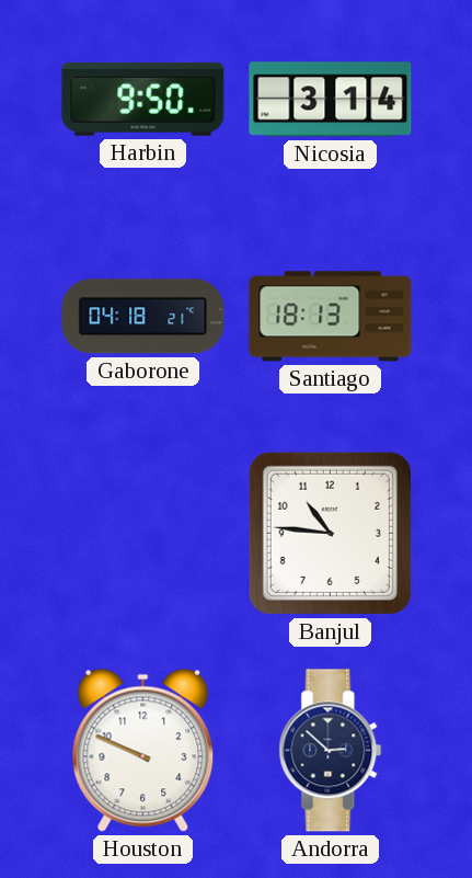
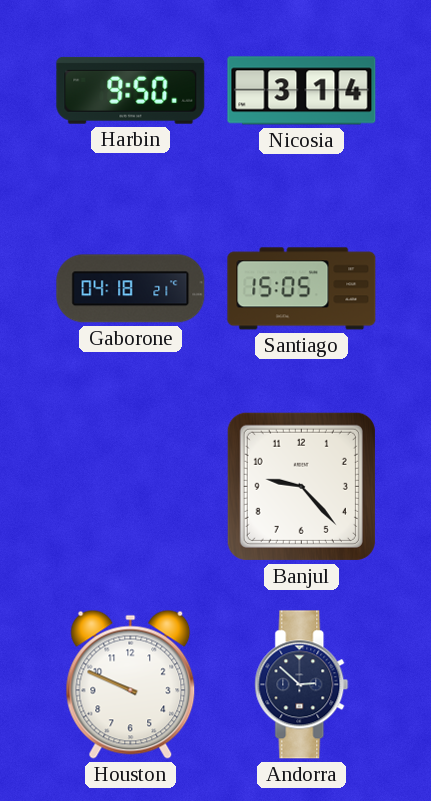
Santiago: 18:13 -> 15:05 (302, 289)
Banjul: 10:46 -> 9:23 (301, 486)
